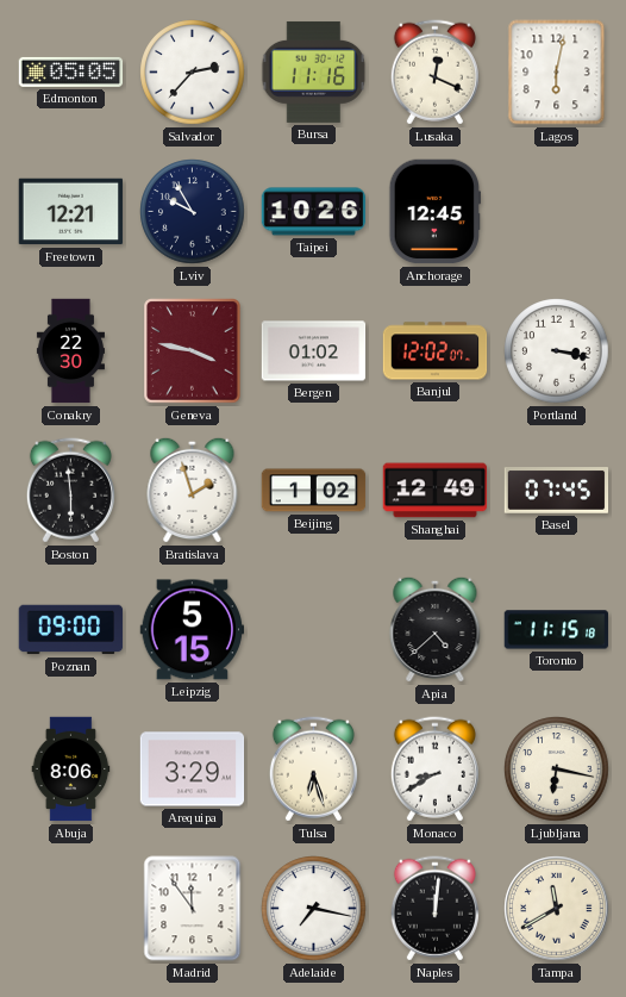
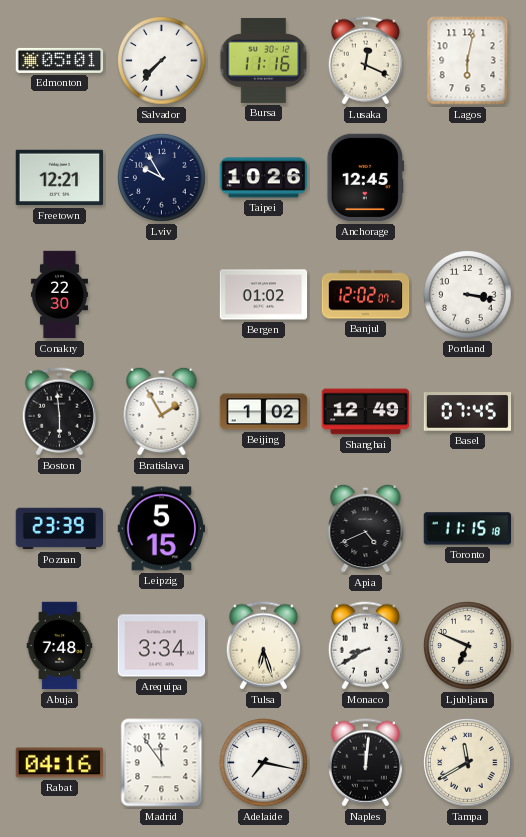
Edmonton: 05:05 -> 05:01 (60, 60)
Salvador: 2:37 -> 7:37 (162, 61)
Geneva: 3:47 -> none (193, 351)
Bratislava: 1:57 -> 1:55 (162, 411)
Poznan: 09:00 -> 23:39 (60, 529)
Apia: 4:38 -> 4:41 (366, 528)
Abuja: 8:06 -> 7:48 (60, 646)
Arequipa: 3:29 -> 3:34 (162, 646)
Ljubljana: 6:17 -> 6:49 (468, 646)
Rabat: none -> 04:16 (60, 763)
